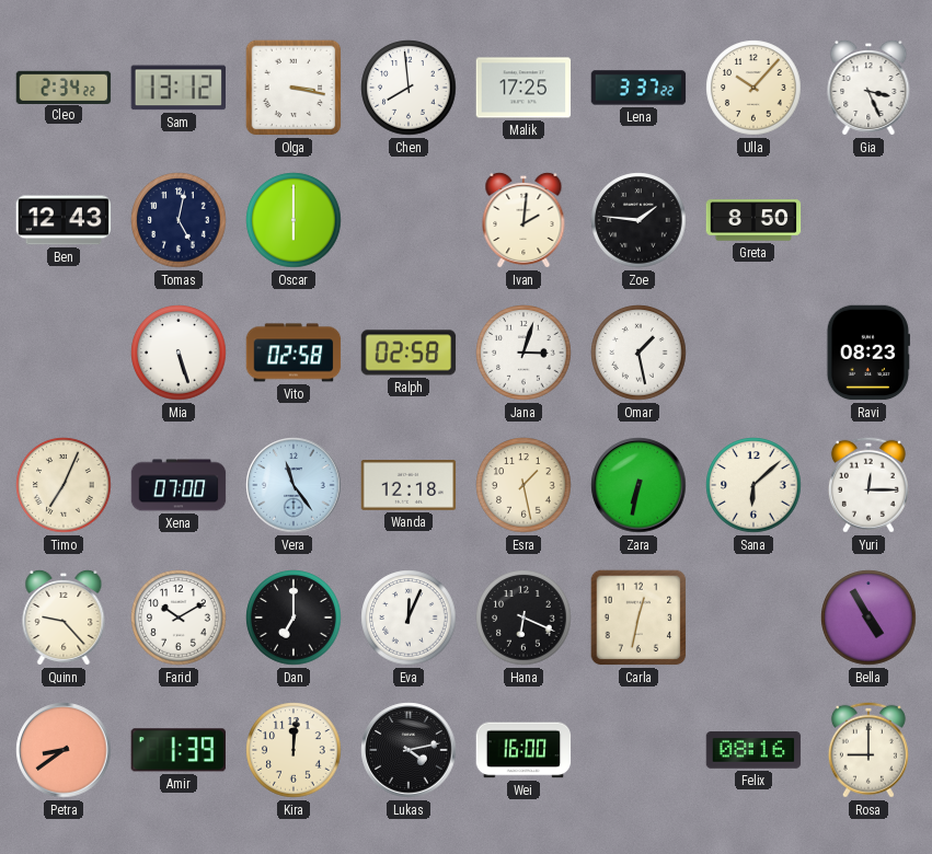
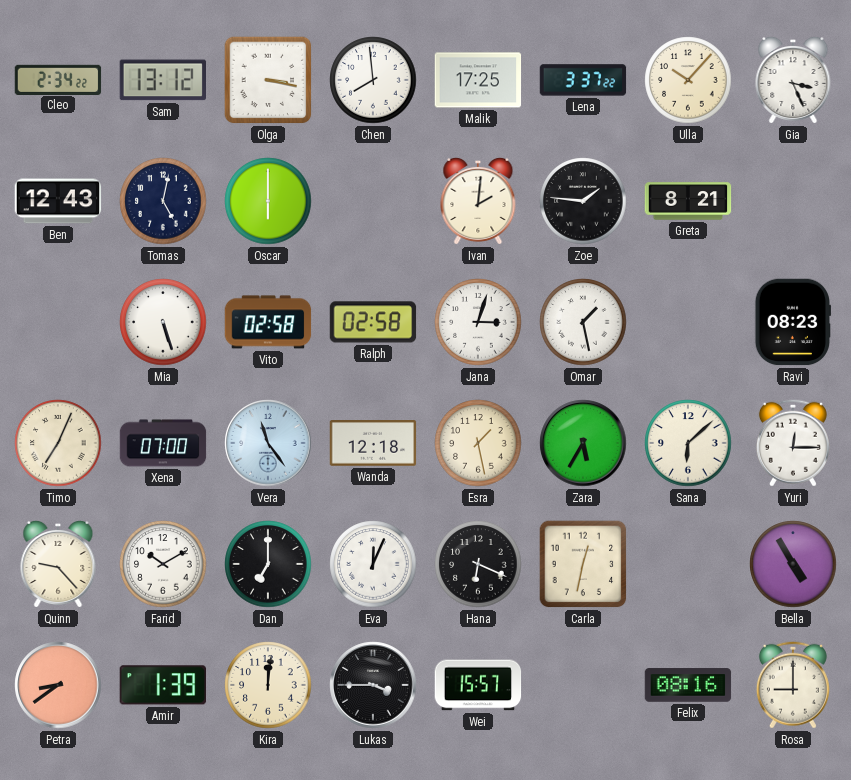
Greta: 8:50 -> 8:21 (688, 201)
Zara: 6:32 -> 5:35 (583, 443)
Lukas: 4:13 -> 3:45 (373, 685)
Wei: 16:00 -> 15:57 (478, 685)
